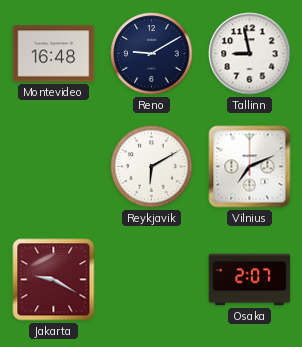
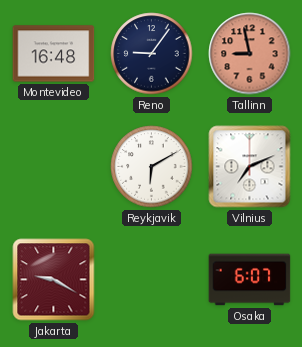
Reno: 9:10 -> 9:06 (152, 54)
Tallinn dial: white -> salmon (250, 54)
Osaka: 2:07 -> 6:07 (250, 280)
